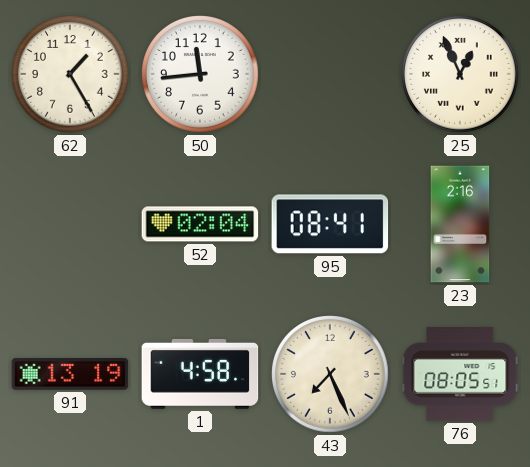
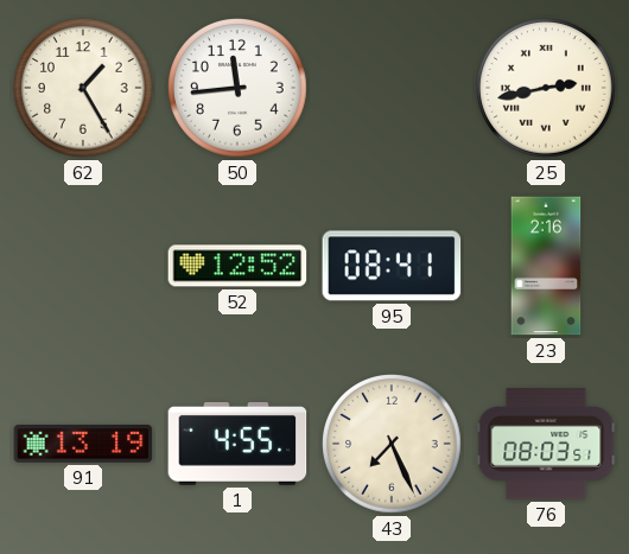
25: 12:56 -> 2:43 (546, 88)
52: 02:04 -> 12:52 (237, 266)
1: 4:58 -> 4:55 (237, 444)
76: 08:05 -> 08:03 (546, 444)
